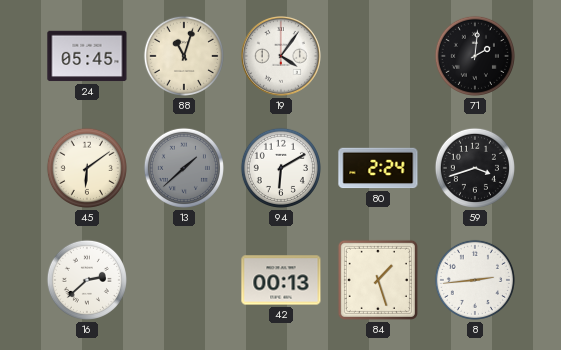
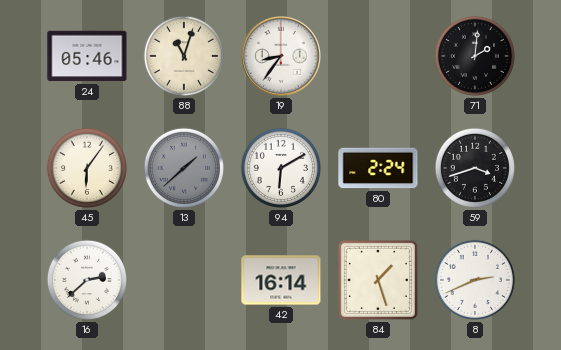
24: 05:45 -> 05:46 (87, 56)
19: 4:06 -> 8:36 (281, 56)
45: 6:09 -> 6:06 (87, 168)
42: 00:13 -> 16:14 (281, 280)
8: 2:44 -> 2:41 (475, 280)
